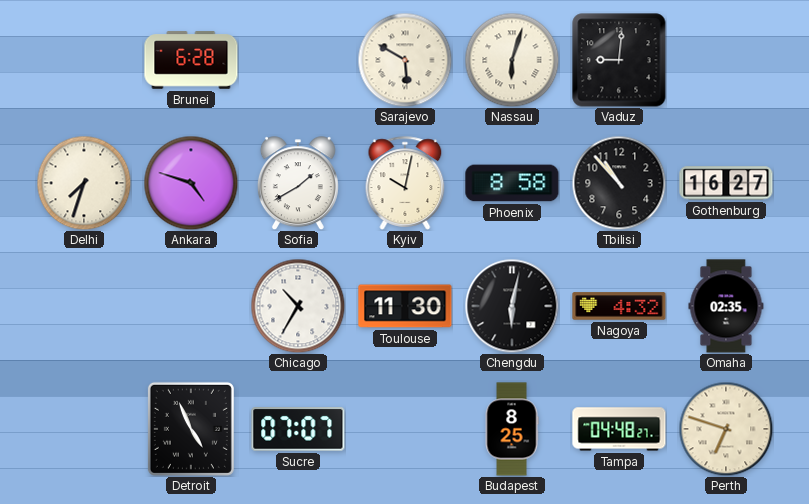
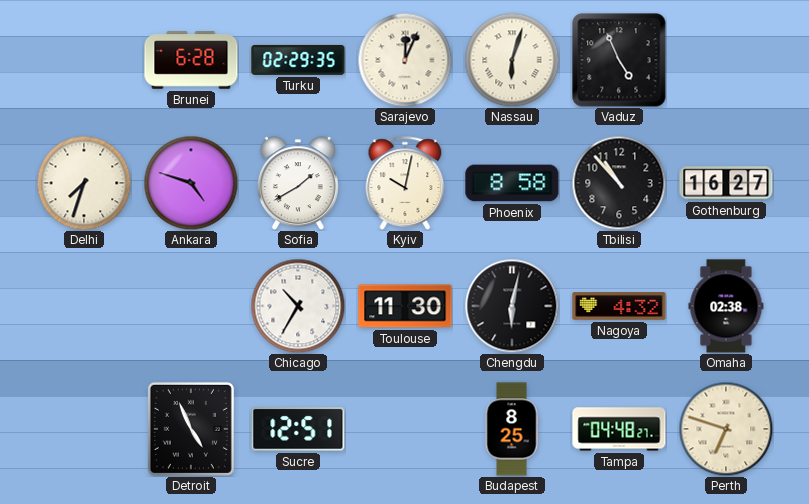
Turku: none -> 02:29 (298, 60)
Sarajevo: 5:50 -> 12:04 (405, 60)
Vaduz: 9:01 -> 4:56 (619, 60)
Omaha: 02:35 -> 02:38 (726, 306)
Sucre: 07:07 -> 12:51 (298, 429)
